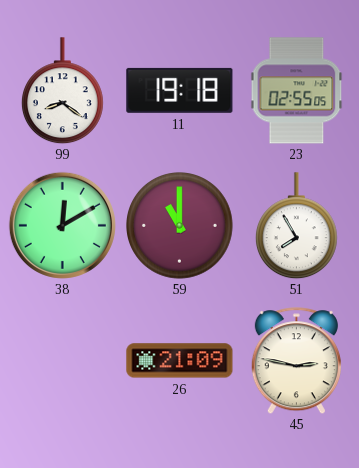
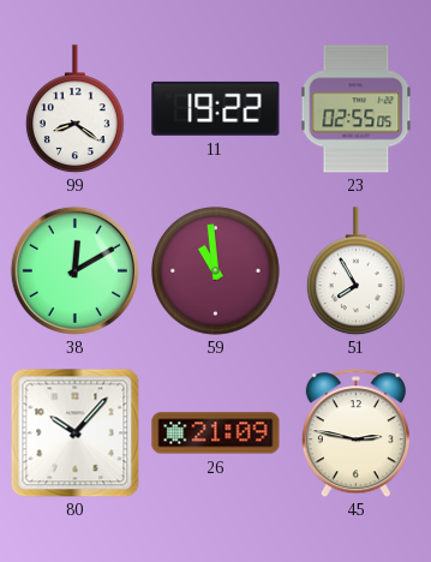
11: 19:18 -> 19:22 (216, 108)
59: 11:00 -> 10:59 (216, 271)
80: none -> 10:07 (74, 432)
